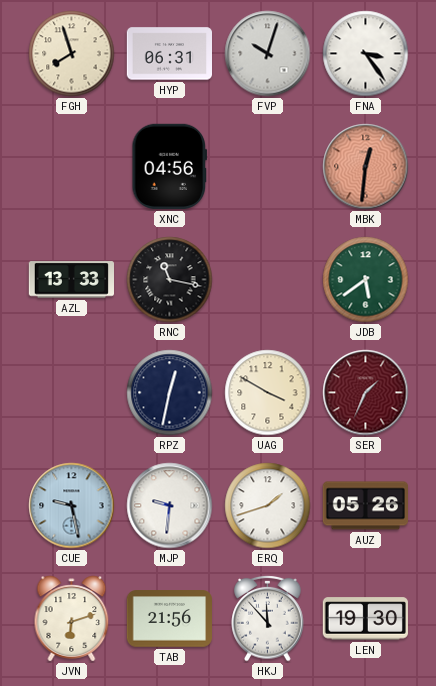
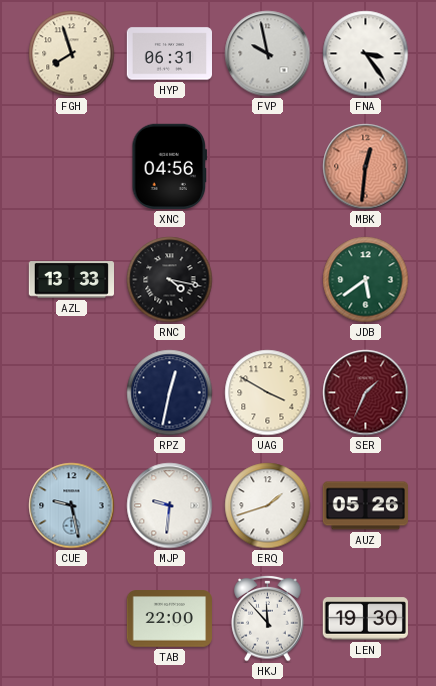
FVP: 10:03 -> 9:58 (268, 54)
RNC: 11:17 -> 4:17 (170, 280)
JVN: 6:12 -> none (72, 619)
TAB: 21:56 -> 22:00 (169, 619)
